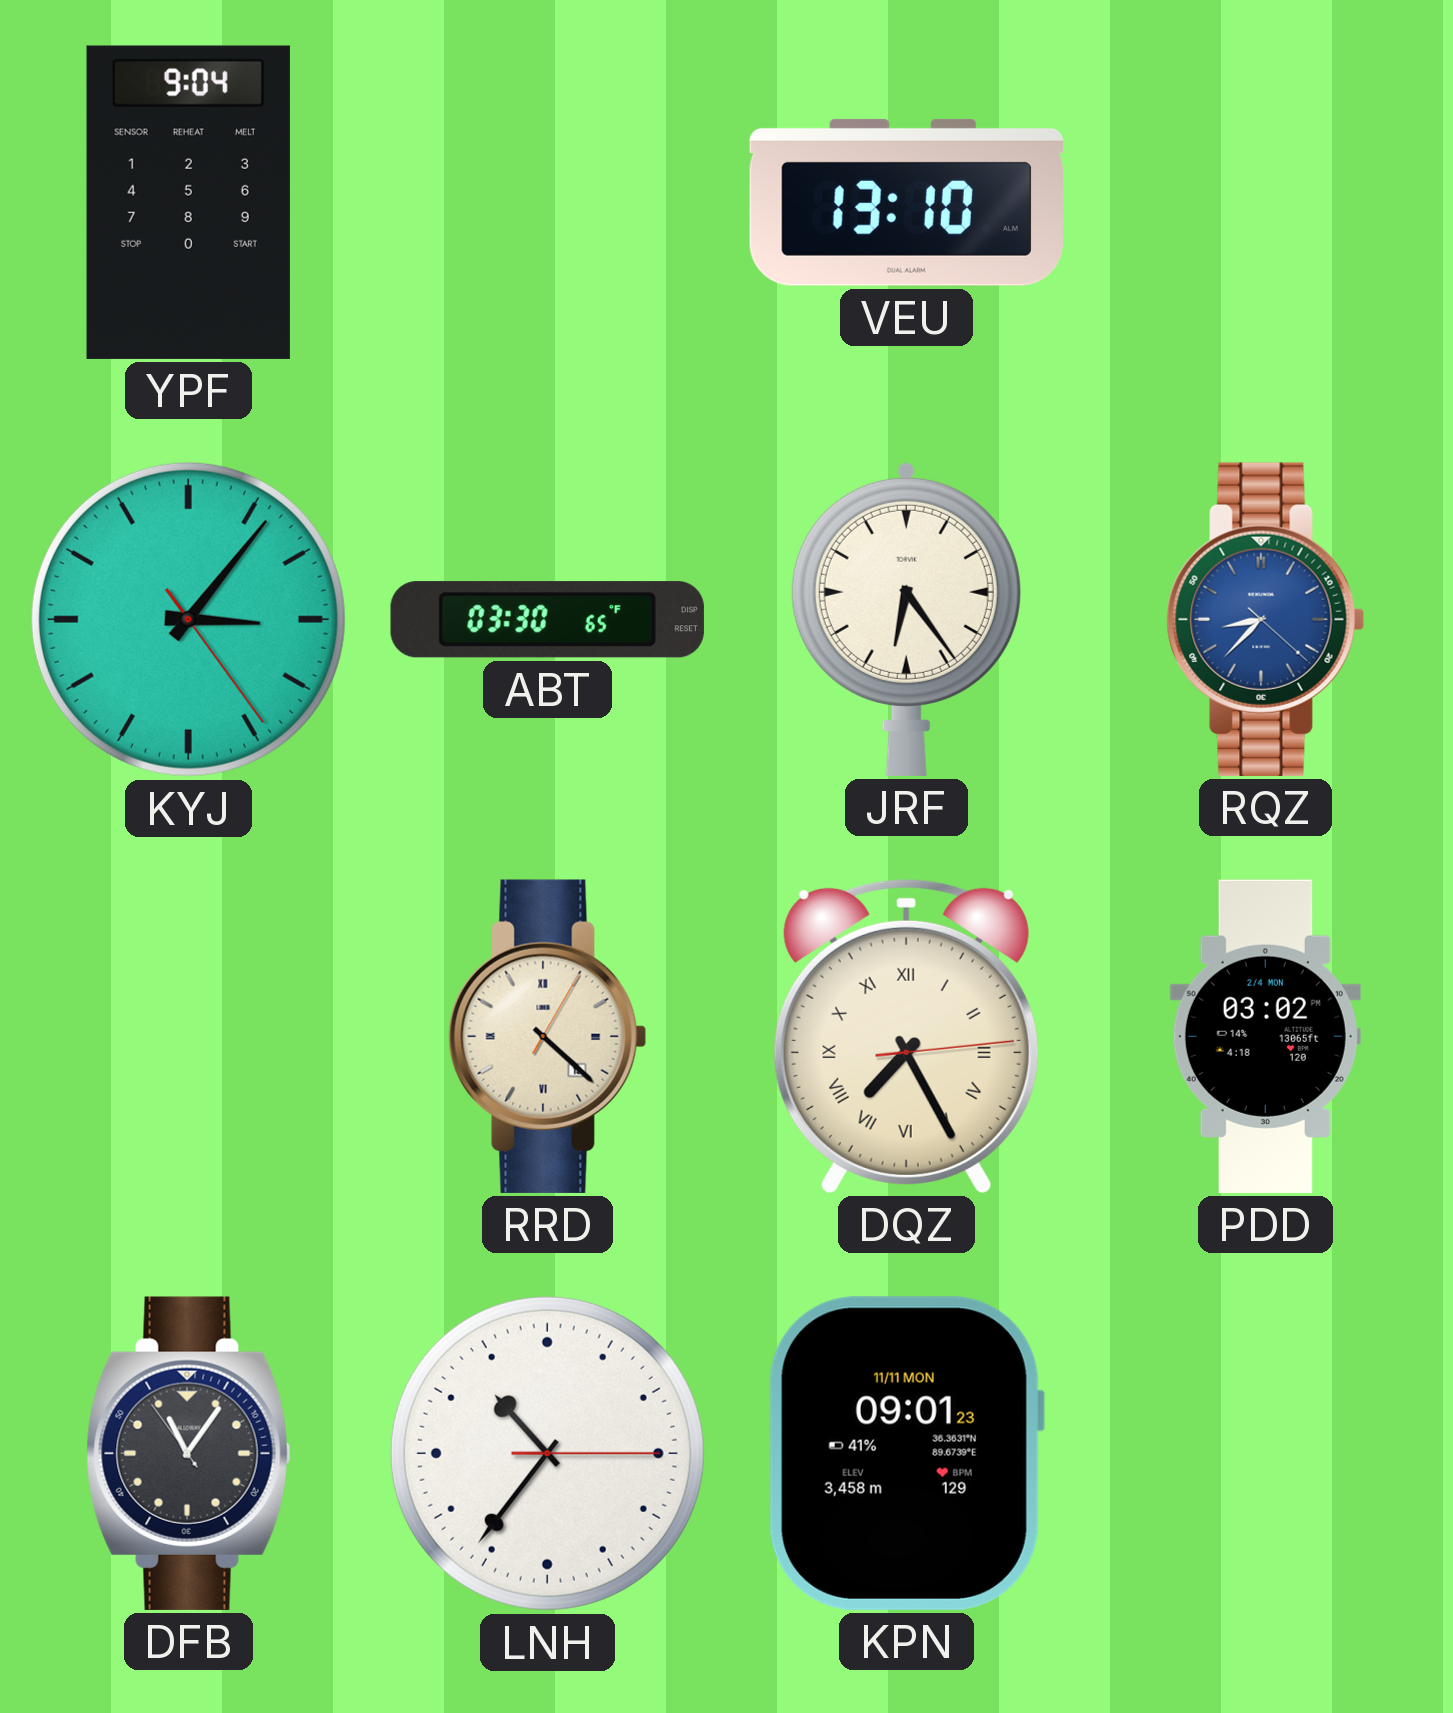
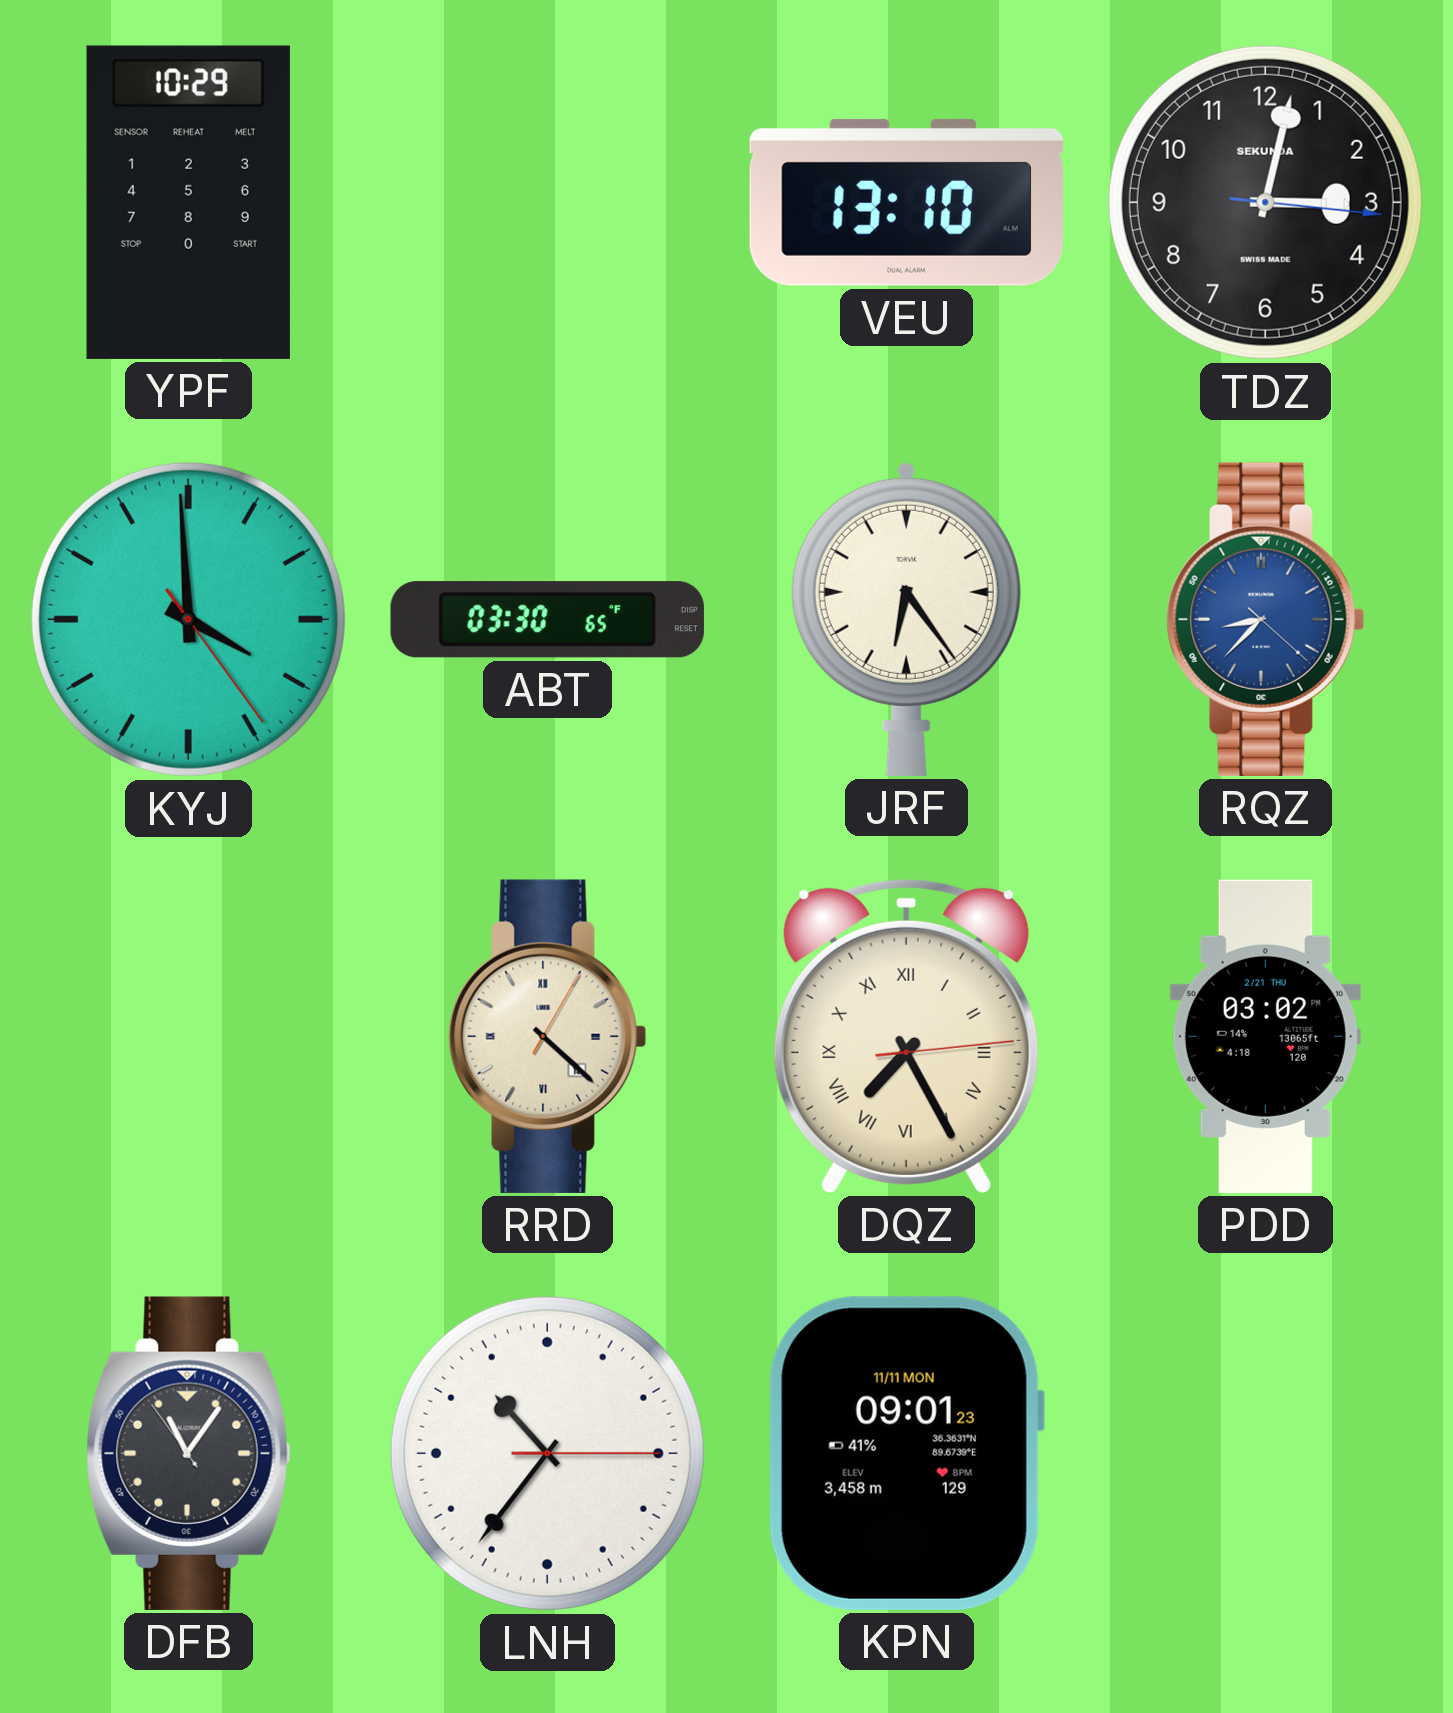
YPF: 9:04 -> 10:29 (188, 202)
TDZ: none -> 3:02 (1265, 202)
KYJ: 3:06 -> 3:59 (188, 619)
PDD date: 2/4 MON -> 2/21 THU (1265, 1036)
